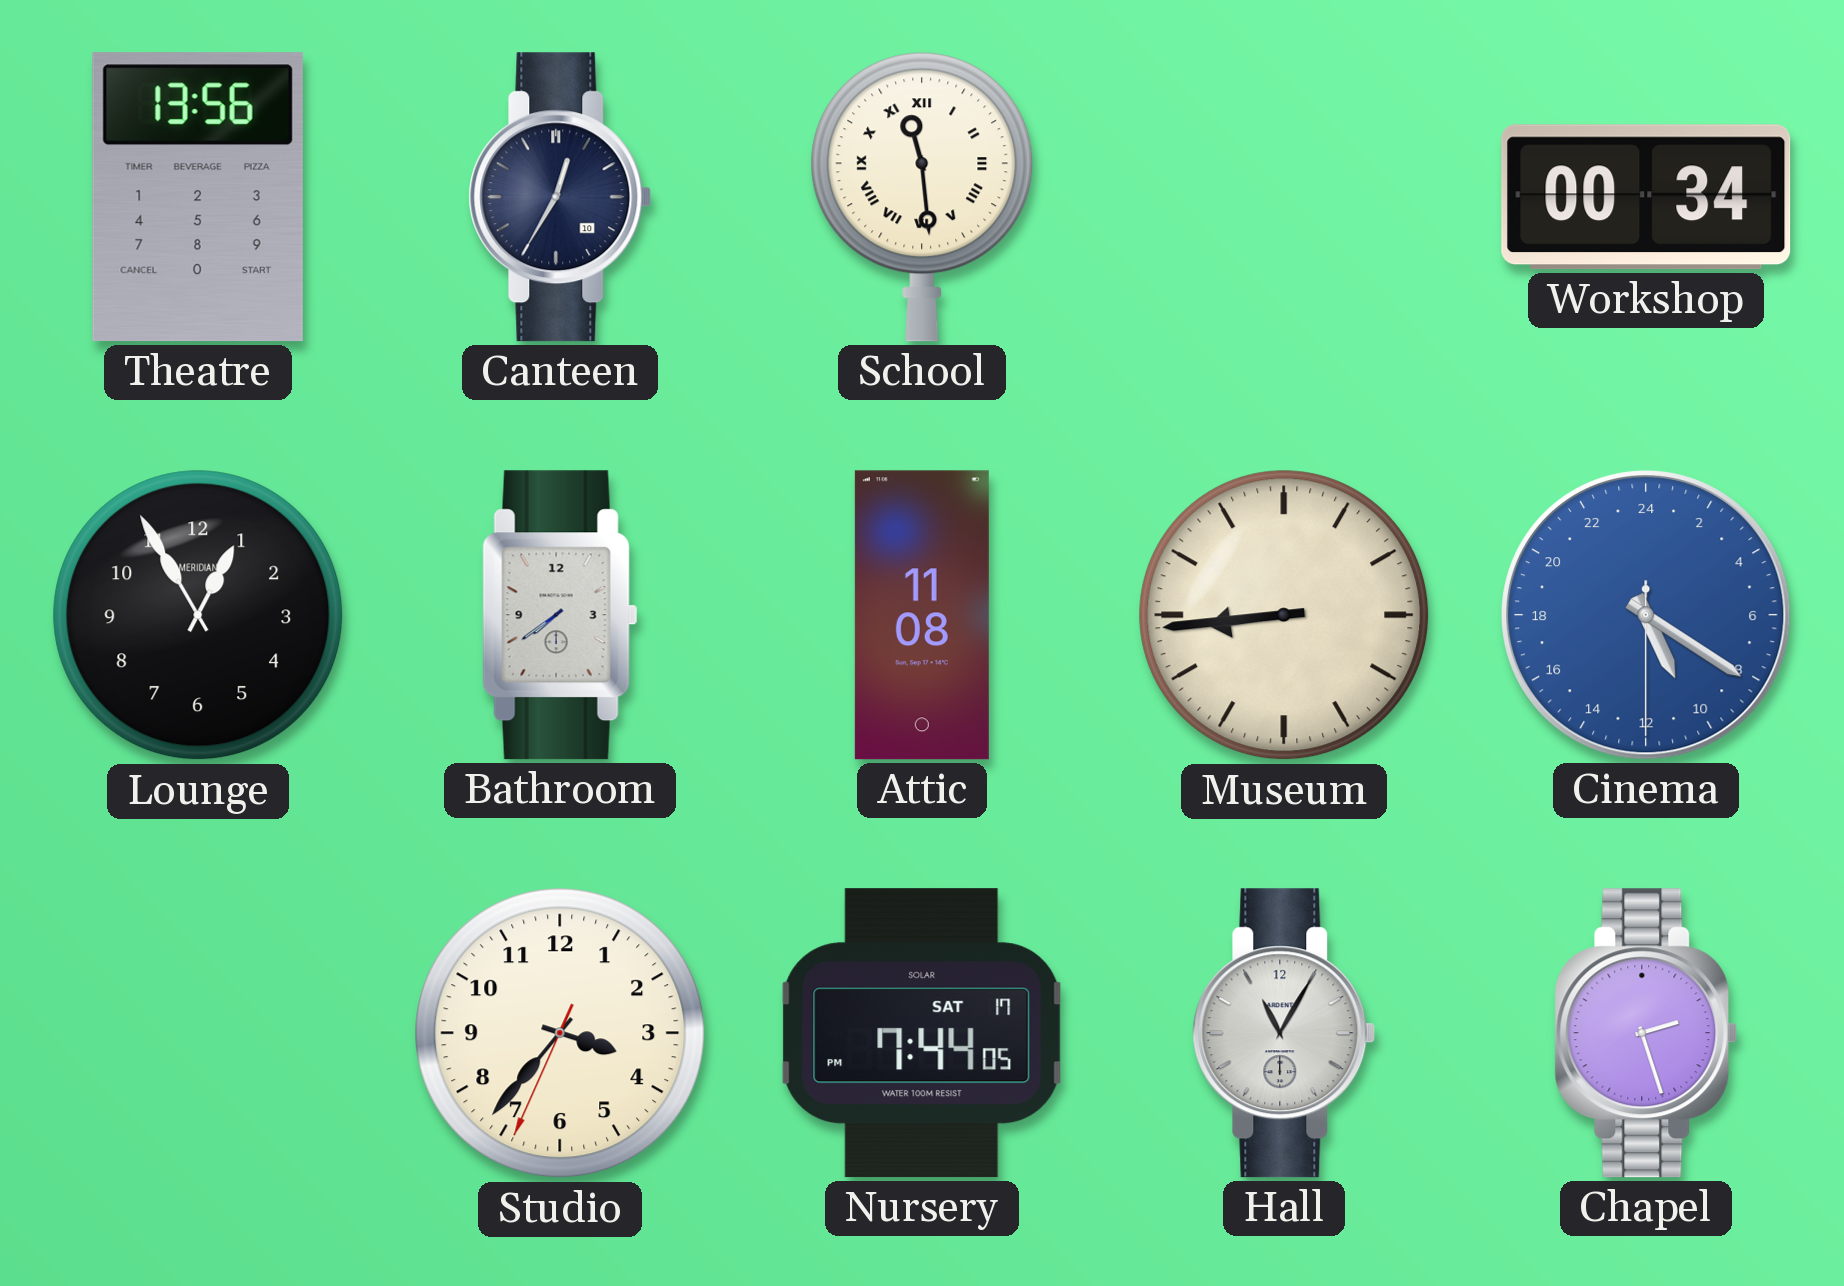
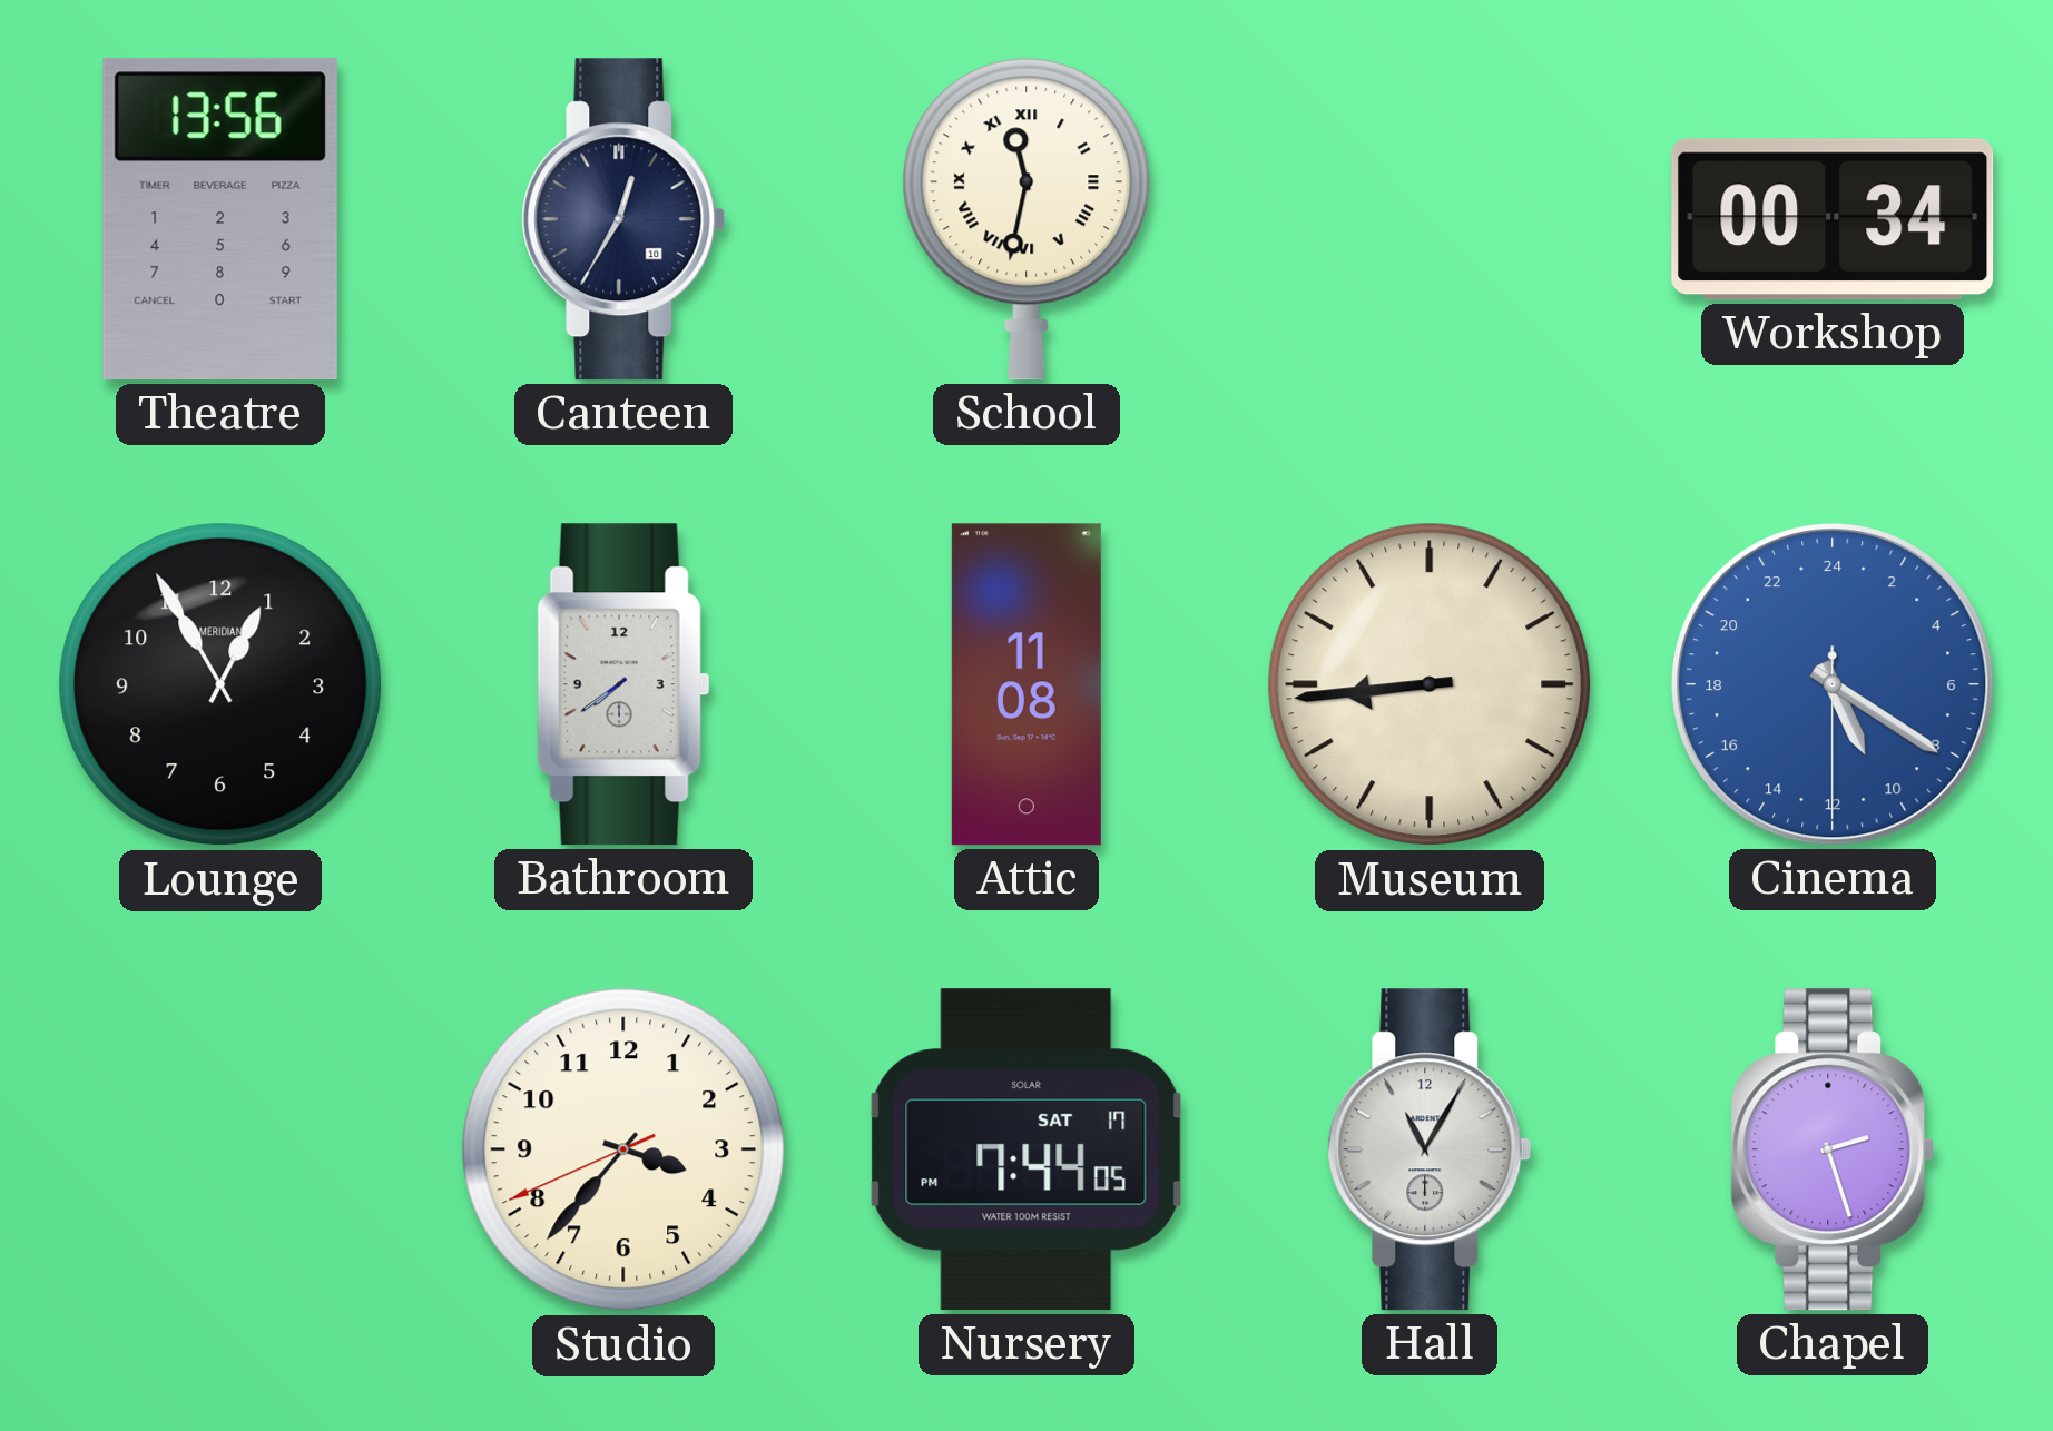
School: 11:29 -> 11:32 (1026, 219)
Studio: 3:36:34 -> 3:36:41 (623, 1149)
